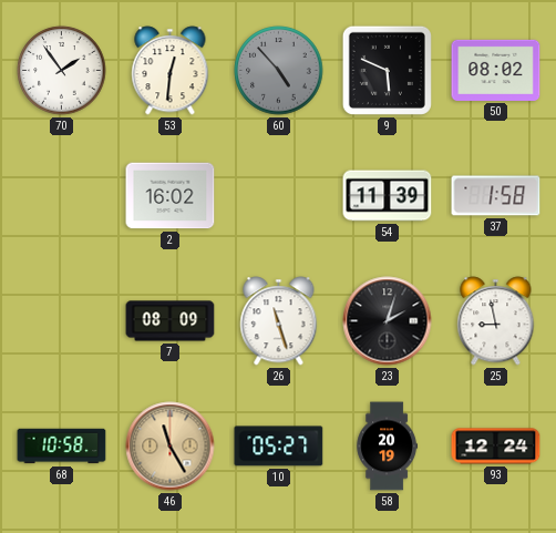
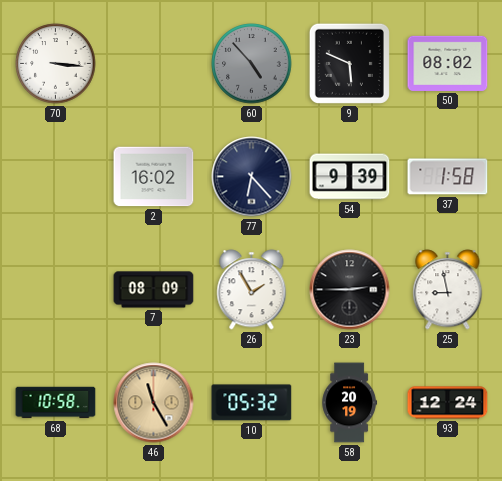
70: 1:54 -> 3:16 (56, 64)
53: 12:31 -> none (171, 71)
77: none -> 6:23 (252, 177)
54: 11:39 -> 9:39 (350, 177)
26: 11:27 -> 1:55 (252, 290)
23: 2:03 -> 2:45 (350, 290)
10: 05:27 -> 05:32 (252, 403)
